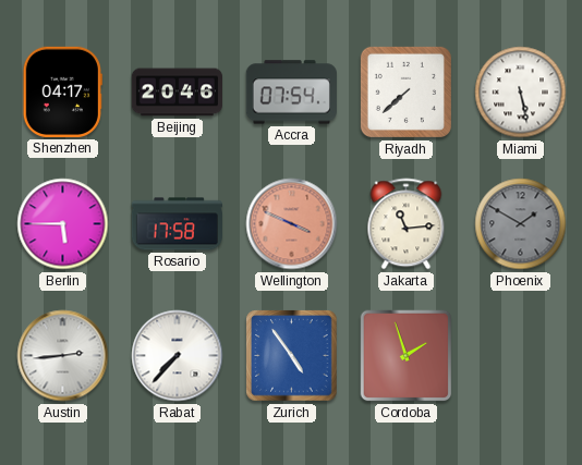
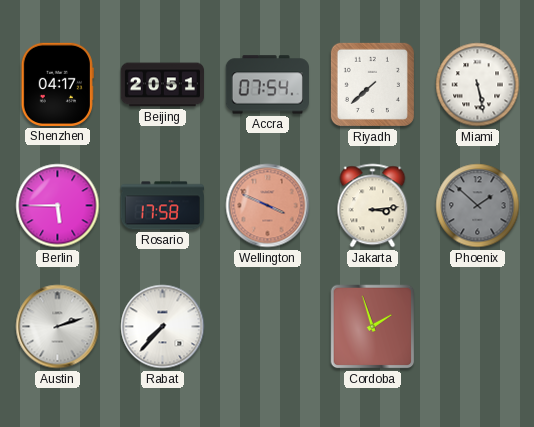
Beijing: 20:46 -> 20:51 (162, 85)
Jakarta: 11:14 -> 3:14 (373, 206)
Phoenix: 1:50 -> 1:52 (478, 206)
Austin: 2:44 -> 2:12 (58, 327)
Zurich: 4:54 -> none (292, 356)
